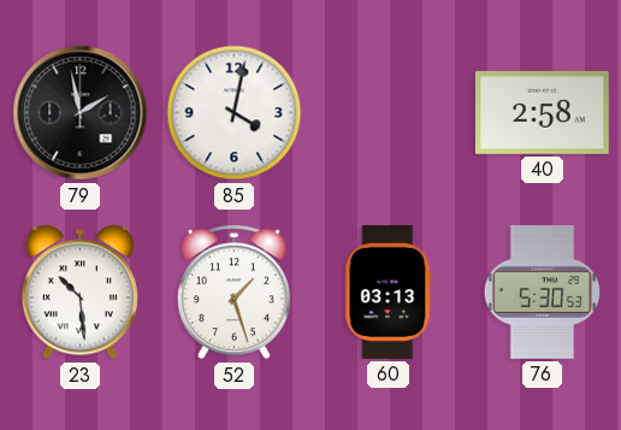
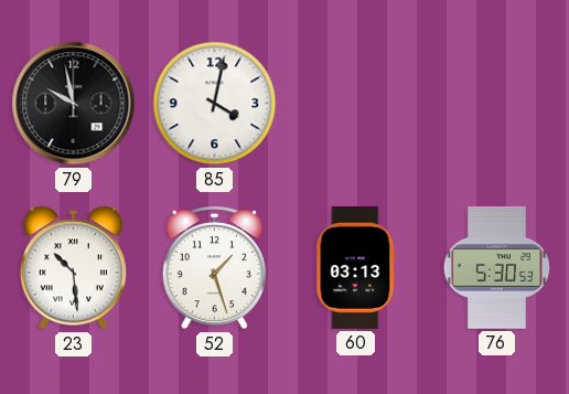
79: 1:58 -> 9:58 (74, 104)
40: 2:58 -> none (542, 112)
